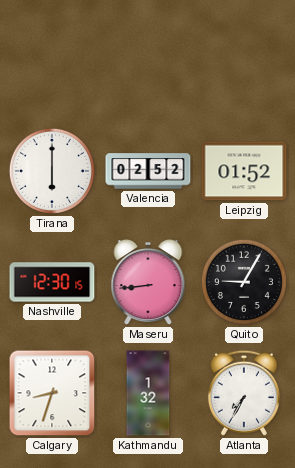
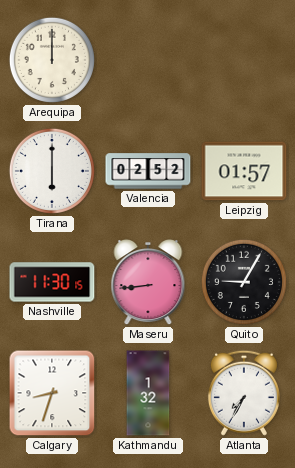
Arequipa: none -> 12:00 (52, 60)
Leipzig: 01:52 -> 01:57 (244, 171)
Nashville: 12:30 -> 11:30 (52, 282)
